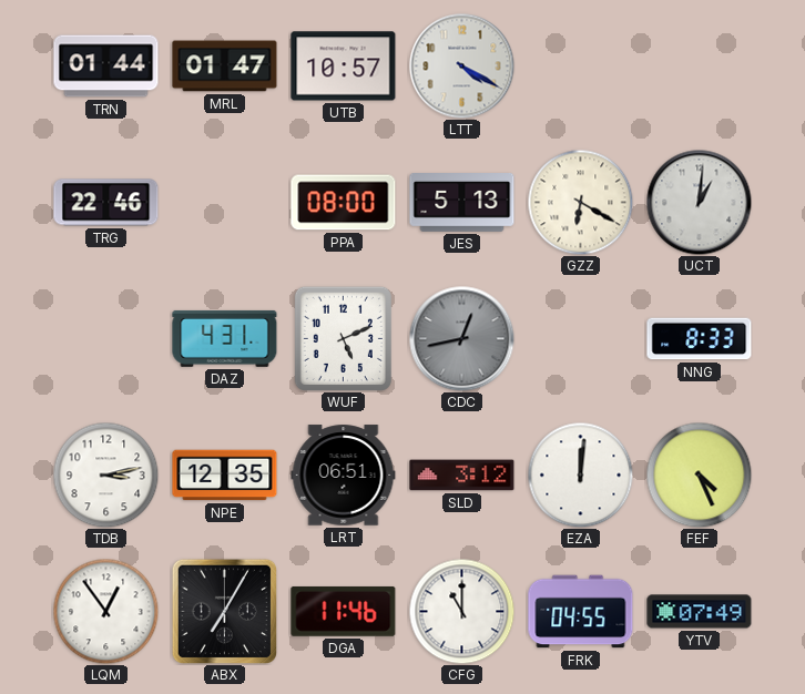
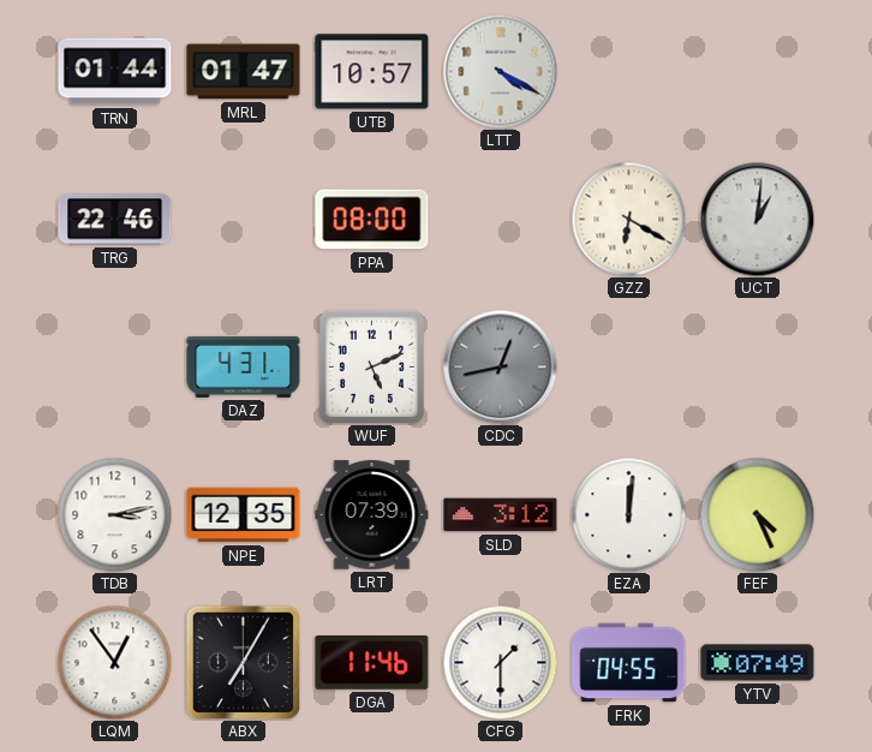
JES: 5:13 -> none (462, 203)
NNG: 8:33 -> none (700, 339)
LRT: 06:51 -> 07:39 (372, 515)
CFG: 11:00 -> 1:30 (500, 662)
